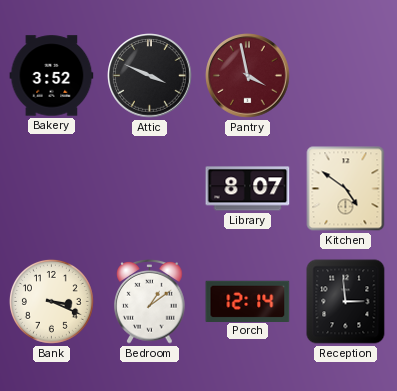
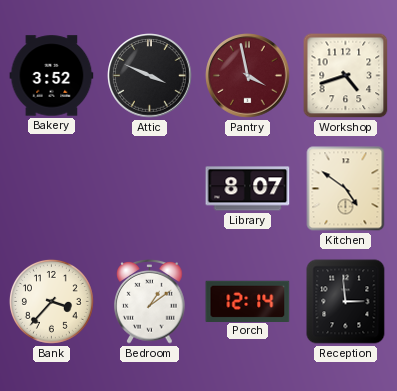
Workshop: none -> 4:42 (346, 76)
Bank: 3:19 -> 3:37 (51, 301)
